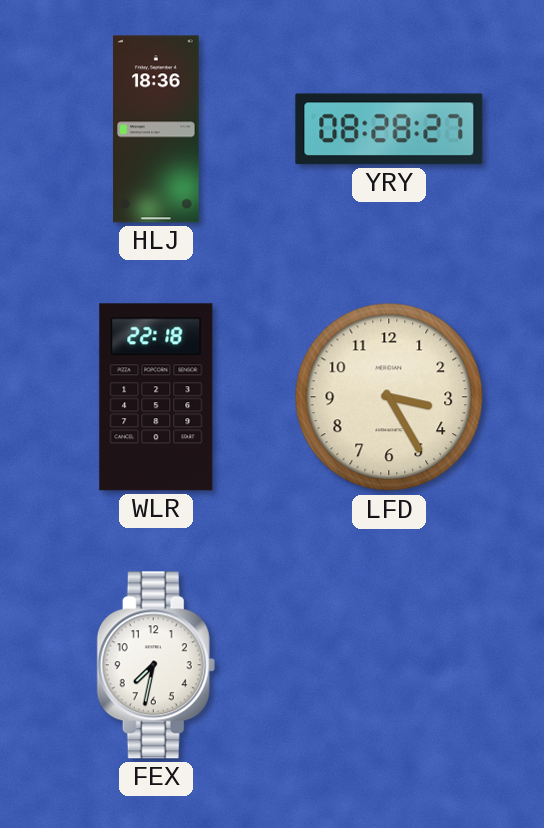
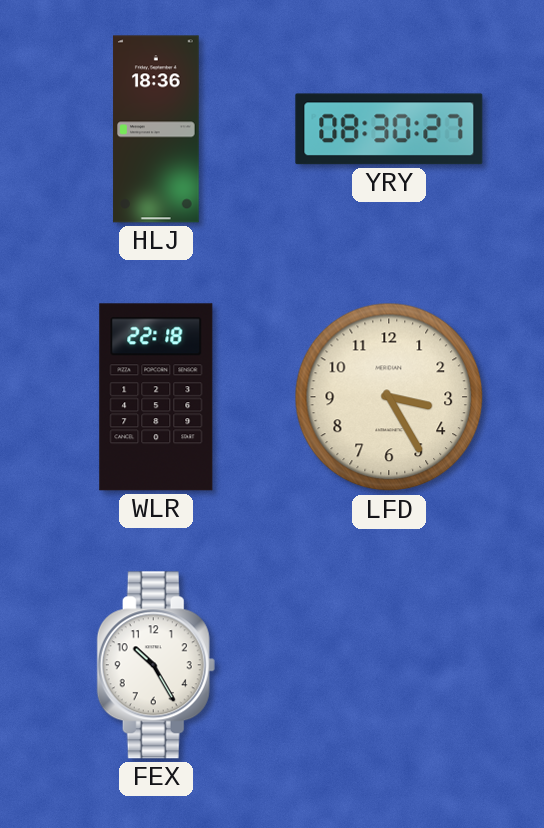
YRY: 08:28 -> 08:30 (389, 129)
FEX: 7:32 -> 10:25 (156, 665)
